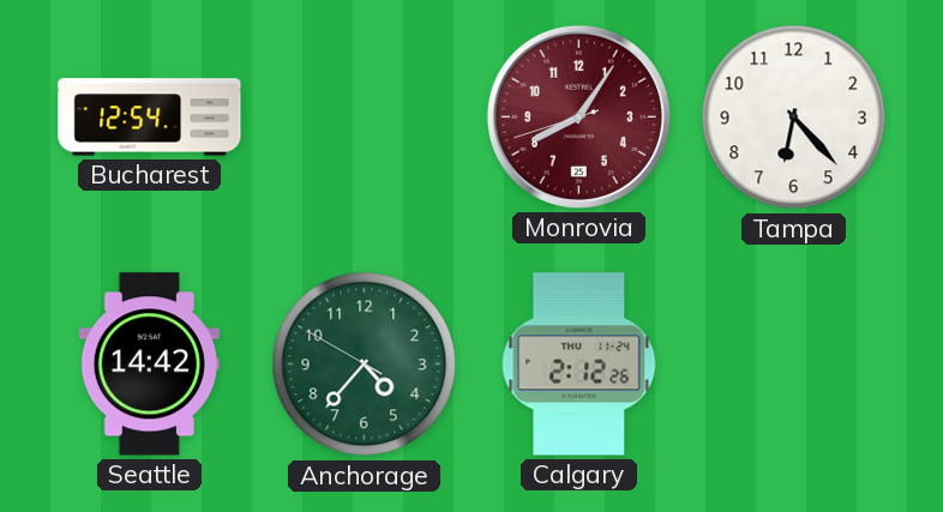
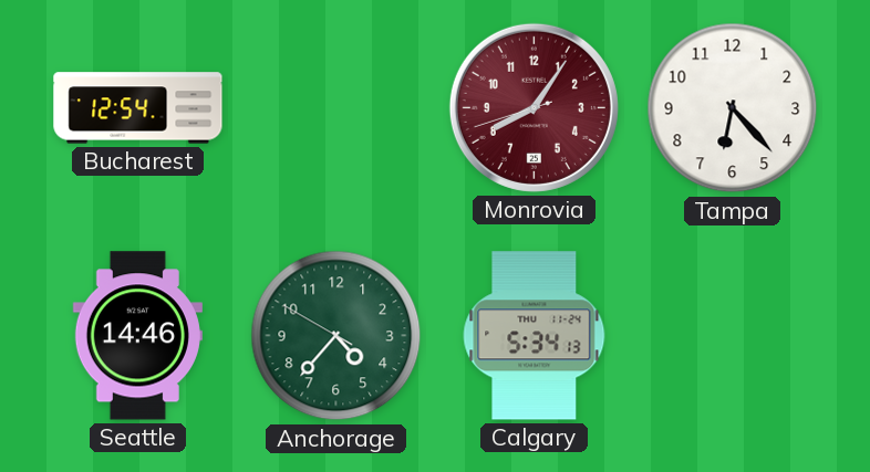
Seattle: 14:42 -> 14:46 (137, 336)
Calgary: 2:12 -> 5:34 (535, 336)
